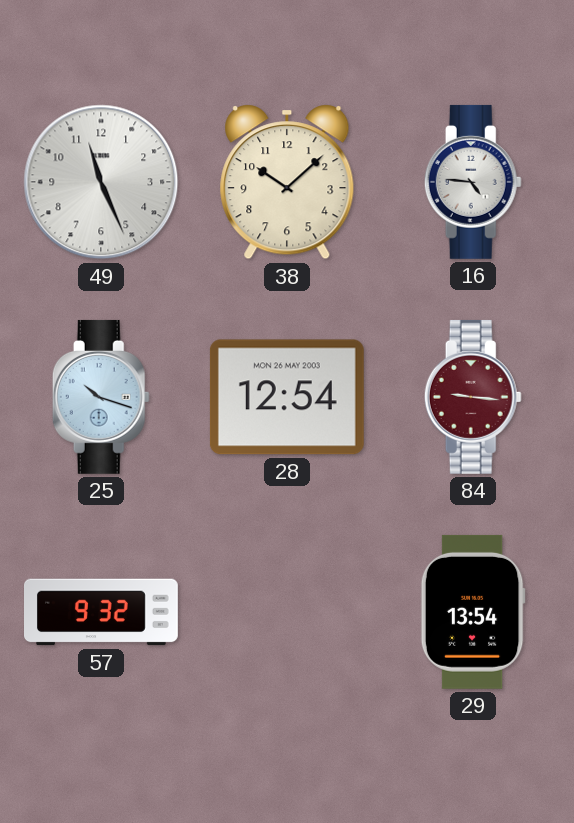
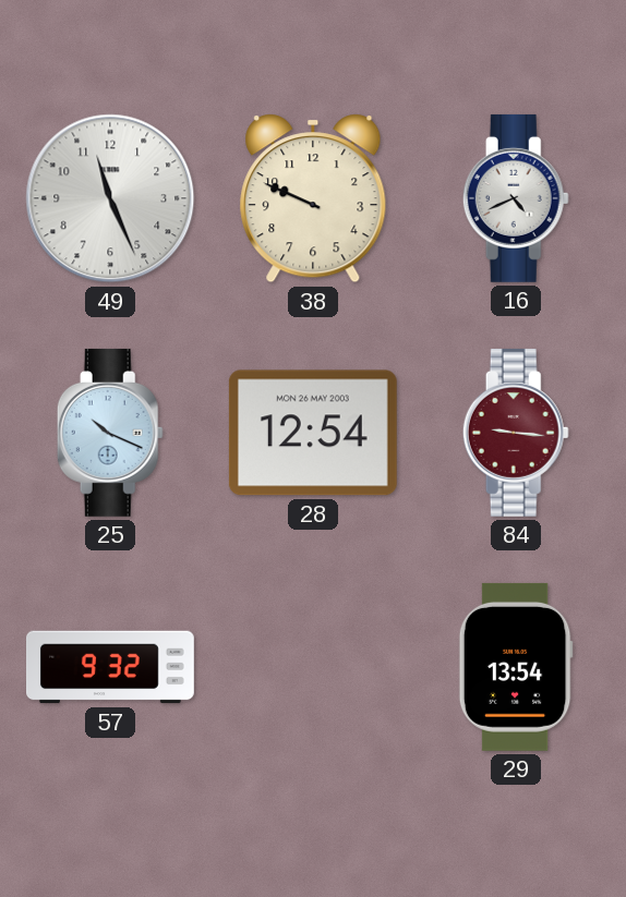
38: 10:08 -> 9:49 (313, 198)
16: 4:46 -> 4:41 (516, 198)
25: 10:18 -> 10:19 (110, 433)
